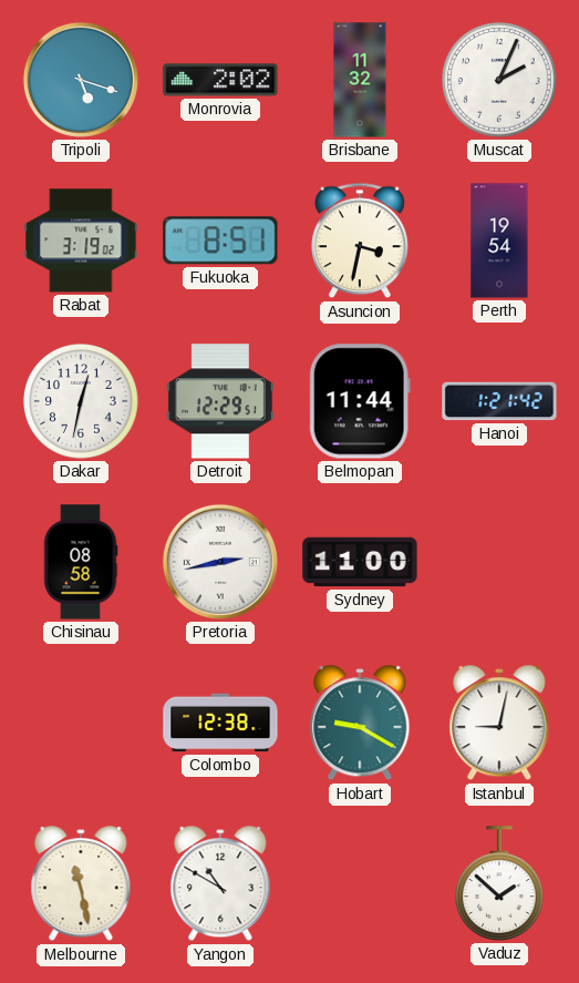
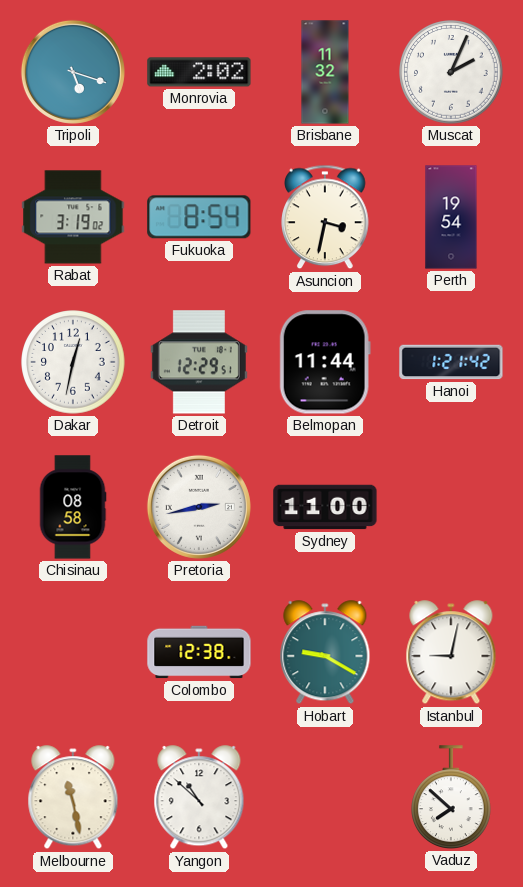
Fukuoka: 8:51 -> 8:54 (199, 217)
Yangon: 10:50 -> 10:52 (199, 798)
Vaduz: 1:52 -> 7:52 (452, 797)
